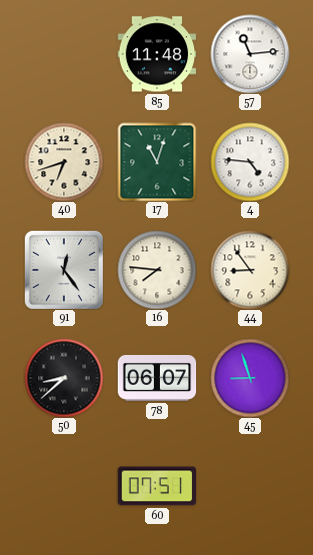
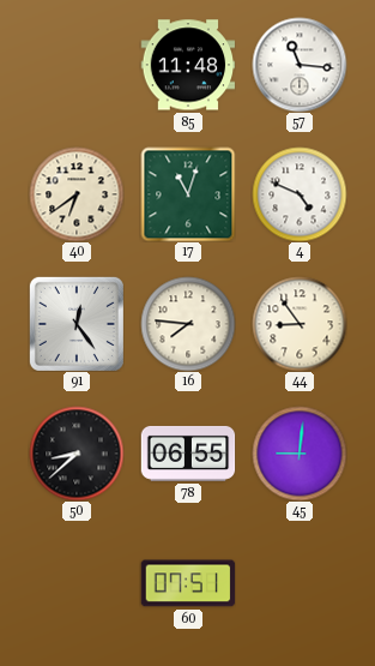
57: 11:14 -> 11:16 (300, 65)
40: 6:42 -> 6:39 (77, 194)
4: 4:46 -> 4:49 (300, 194)
78: 06:07 -> 06:55 (188, 454)
45: 8:57 -> 9:01 (300, 454)
